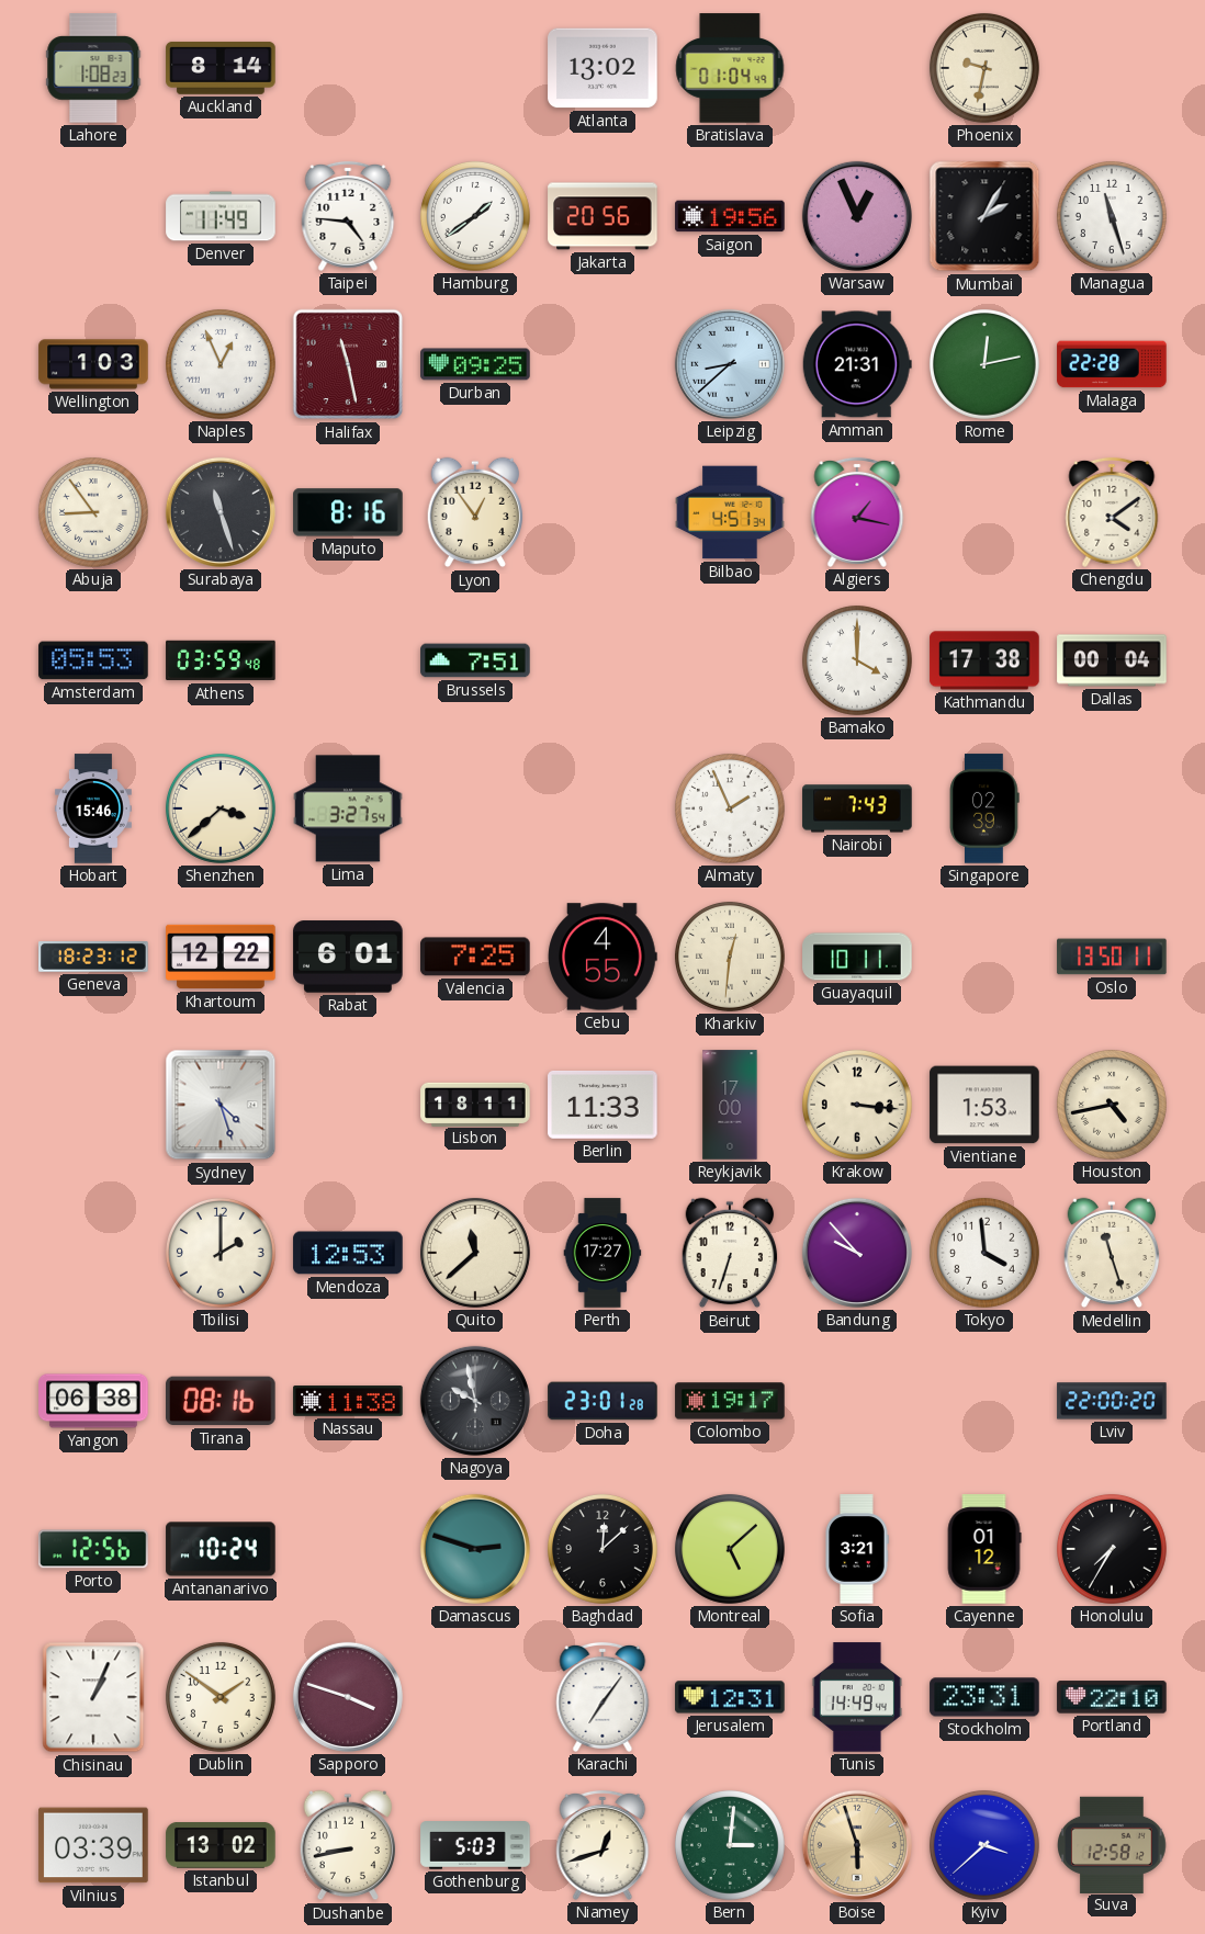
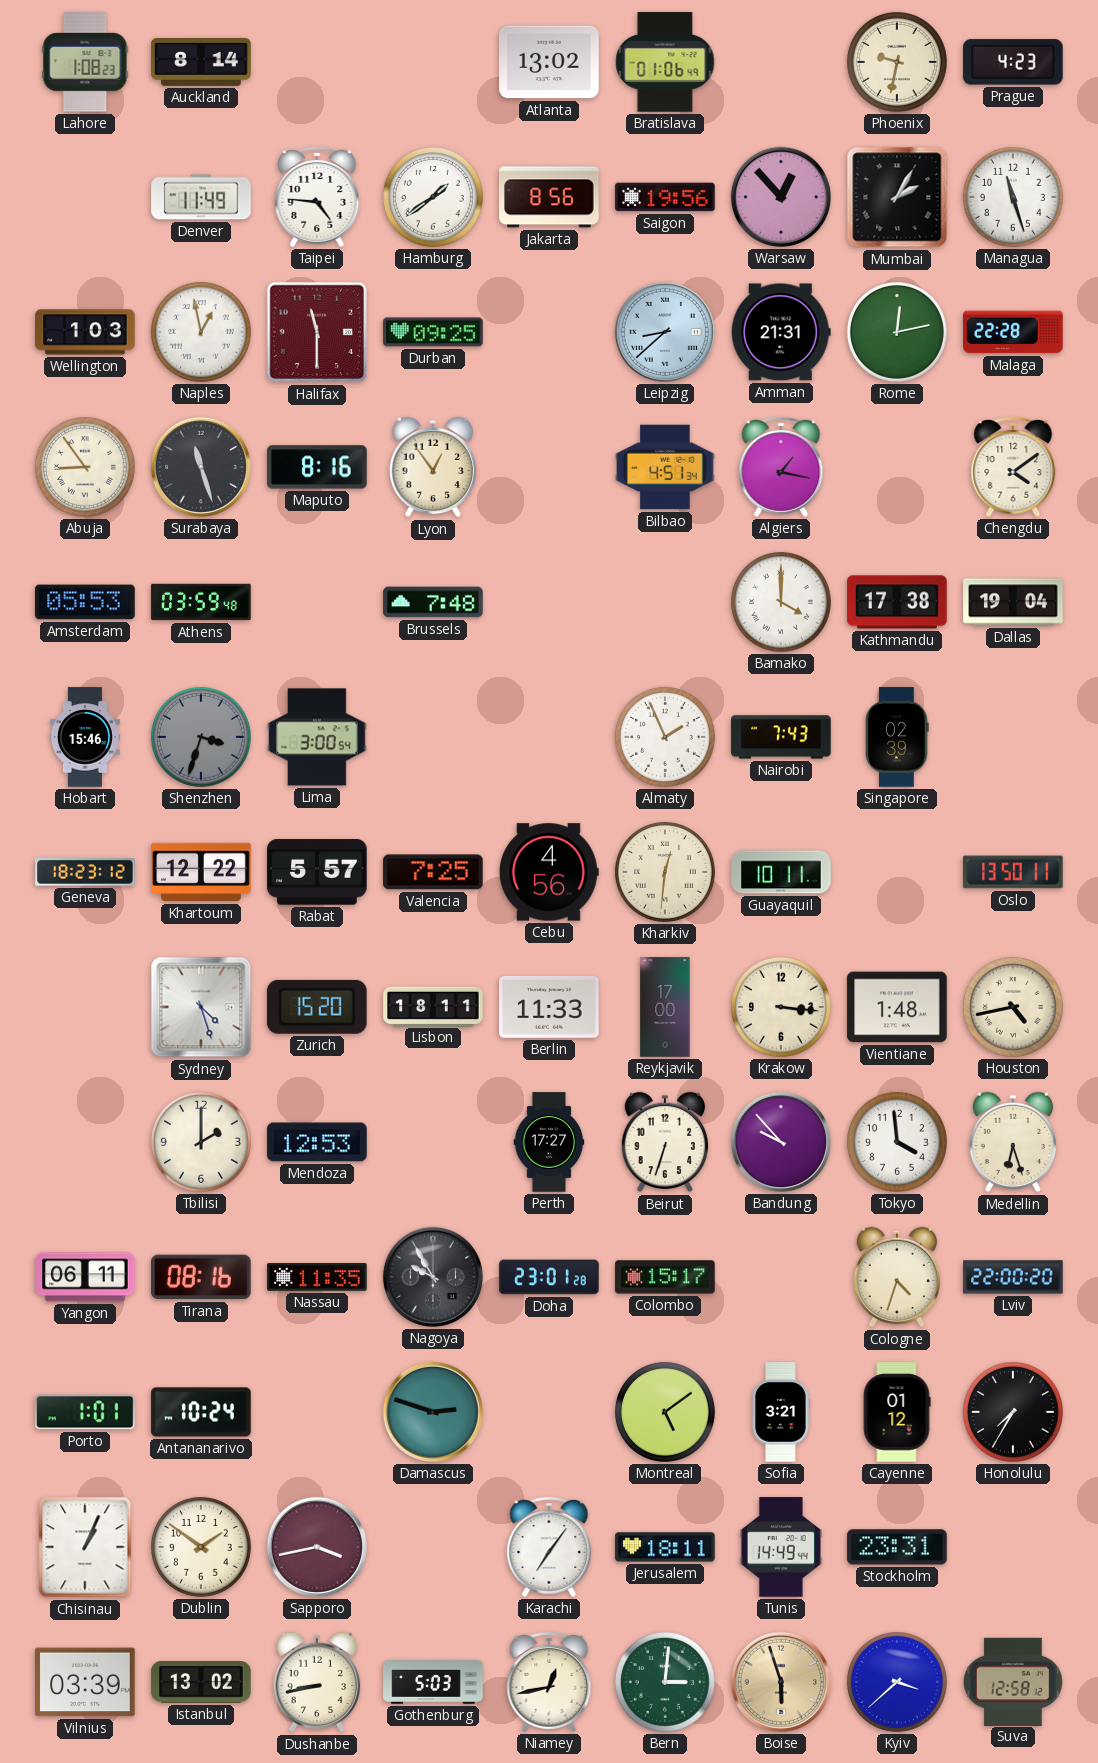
Bratislava: 01:04 -> 01:06 (665, 62)
Prague: none -> 4:23 (1013, 62)
Jakarta: 20:56 -> 8:56 (549, 197)
Warsaw: 12:56 -> 12:53 (781, 197)
Naples: 12:56 -> 12:58 (201, 332)
Halifax: 11:28 -> 11:30 (317, 332)
Brussels: 7:51 -> 7:48 (433, 602)
Dallas: 00:04 -> 19:04 (1013, 602)
Shenzhen: 3:38 -> 3:33 (201, 737)
Shenzhen dial: cream -> grey (201, 737)
Lima: 3:27 -> 3:00 (317, 737)
Rabat: 6:01 -> 5:57 (317, 872)
Cebu: 4:55 -> 4:56 (549, 872)
Zurich: none -> 15:20 (317, 1007)
Vientiane: 1:53 -> 1:48 (897, 1007)
Quito: 11:38 -> none (475, 1253)
Medellin: 11:27 -> 6:27 (1013, 1142)
Yangon: 06:38 -> 06:11 (85, 1277)
Nassau: 11:38 -> 11:35 (317, 1277)
Nagoya: 9:58 -> 9:55 (433, 1277)
Colombo: 19:17 -> 15:17 (665, 1277)
Cologne: none -> 4:33 (897, 1277)
Porto: 12:56 -> 1:01 (85, 1412)
Baghdad: 12:08 -> none (602, 1549)
Montreal: 5:08 -> 5:09 (665, 1412)
Sapporo: 3:48 -> 3:43 (317, 1547)
Jerusalem: 12:31 -> 18:11 (665, 1547)
Portland: 22:10 -> none (1112, 1697)
Niamey: 12:42 -> 12:43 (549, 1682)
